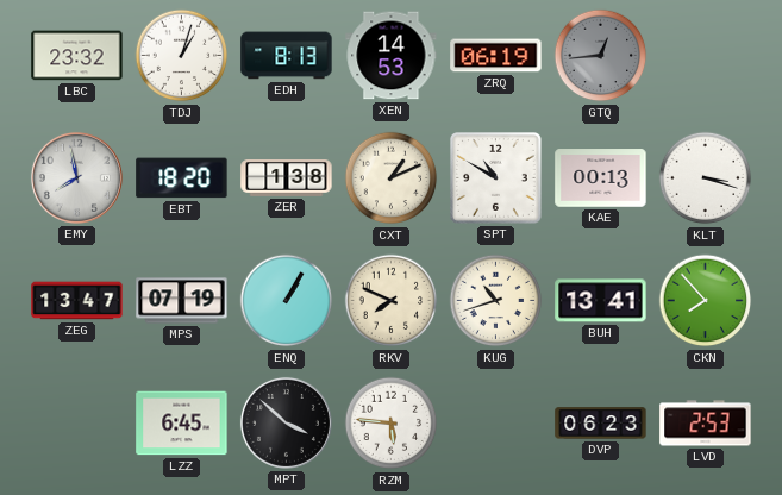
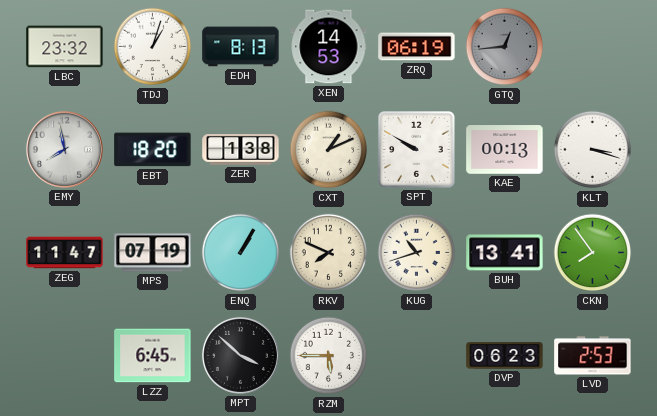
SPT: 10:50 -> 9:50 (417, 150)
ZEG: 13:47 -> 11:47 (65, 253)
CKN: 7:53 -> 7:54 (593, 253)
RZM: 5:46 -> 5:45 (329, 356)
